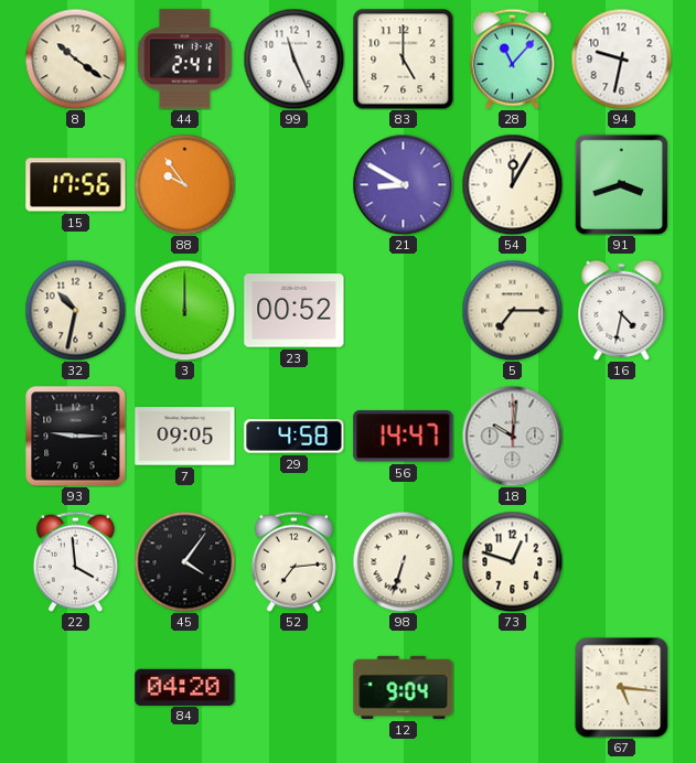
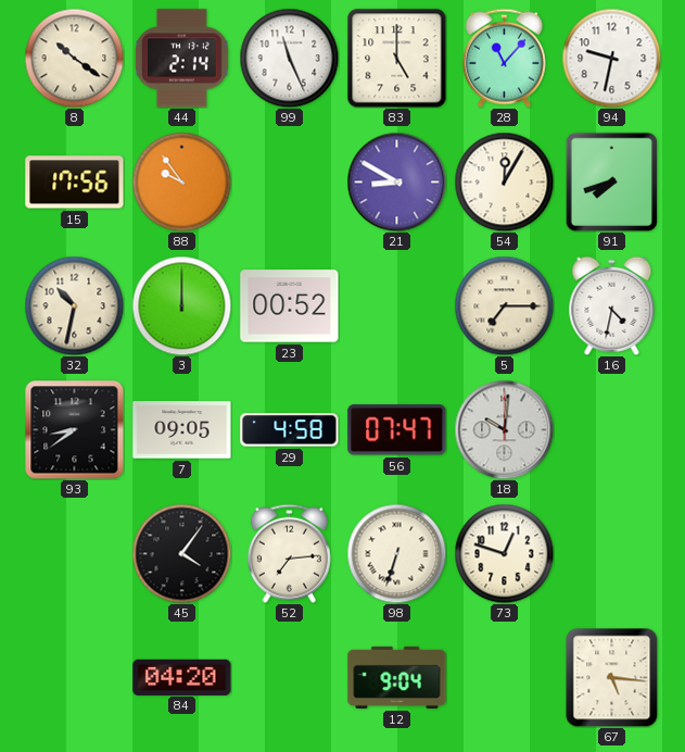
44: 2:41 -> 2:14 (181, 59)
91: 3:42 -> 7:42 (611, 181)
93: 9:15 -> 8:39 (74, 429)
56: 14:47 -> 07:47 (397, 430)
22: 3:59 -> none (75, 561)
